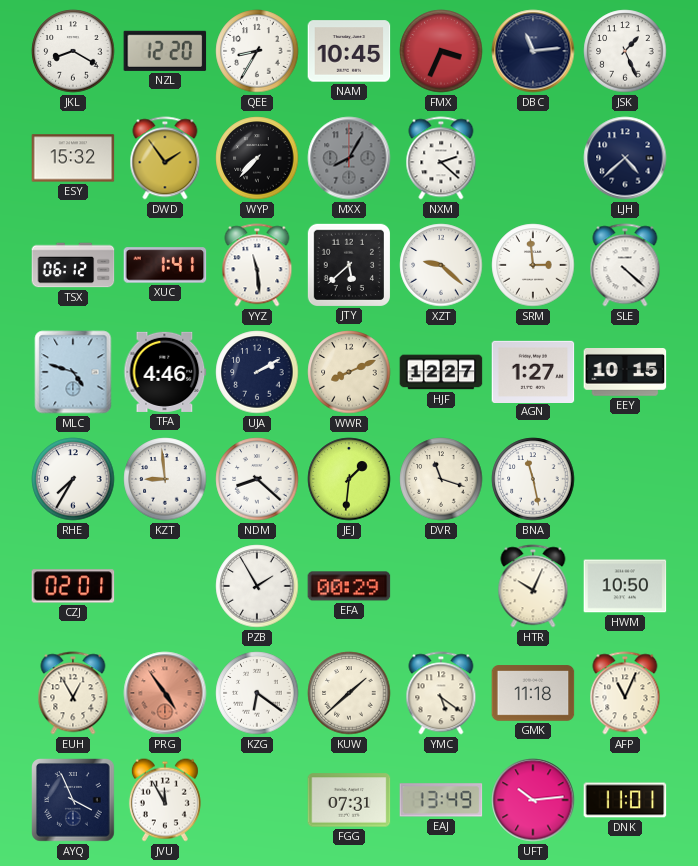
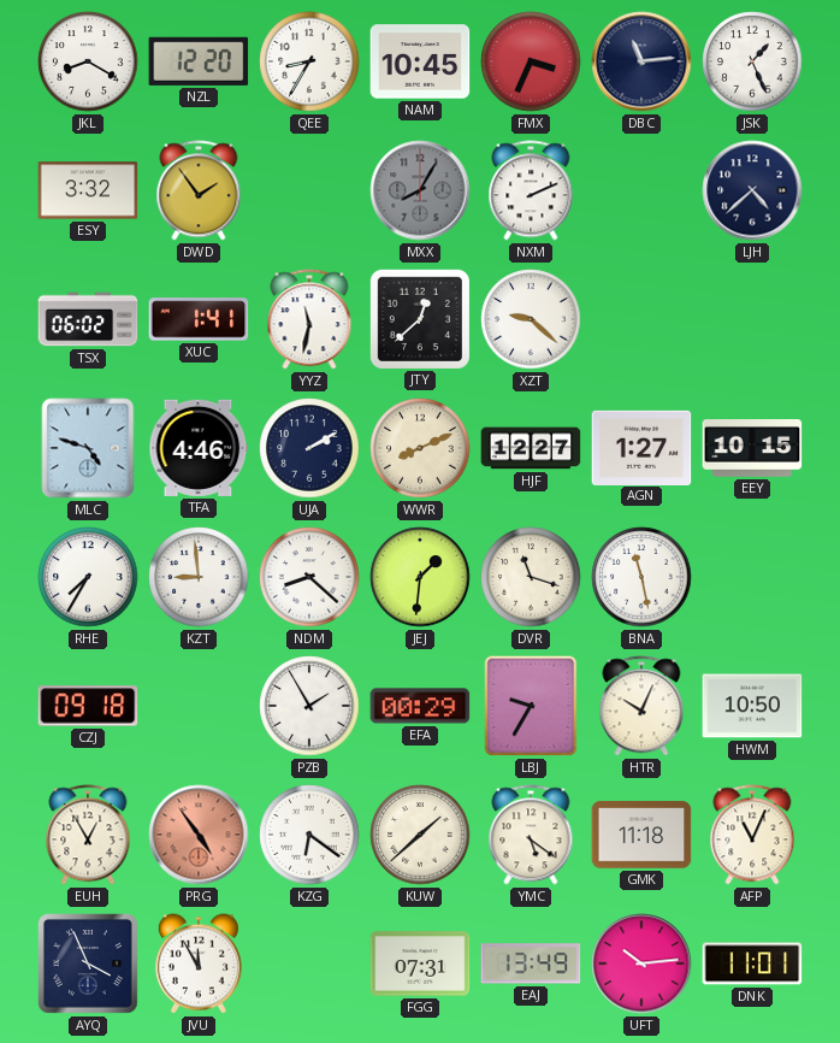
ESY: 15:32 -> 3:32 (88, 190)
WYP: 7:37 -> none (257, 158)
NXM: 2:22 -> 2:11 (531, 190)
TSX: 06:12 -> 06:02 (88, 319)
YYZ: 11:29 -> 11:32 (309, 319)
JTY: 5:38 -> 12:38 (419, 318)
SRM: 2:59 -> none (533, 265)
SLE: 4:22 -> none (625, 265)
CZJ: 02:01 -> 09:18 (88, 706)
LBJ: none -> 9:35 (531, 706)
